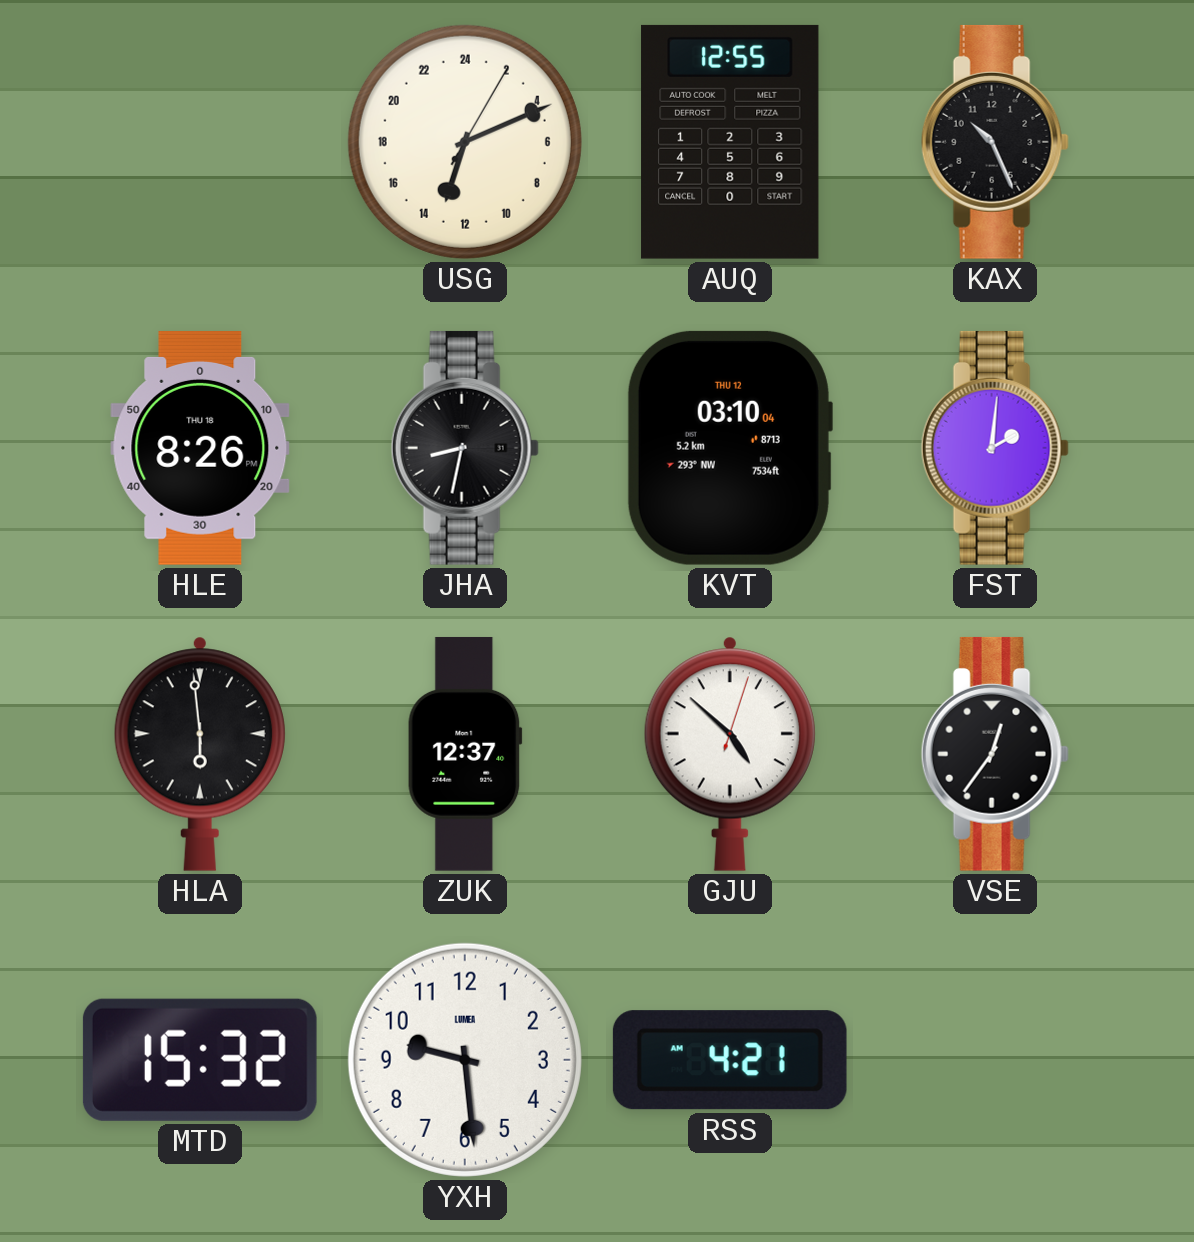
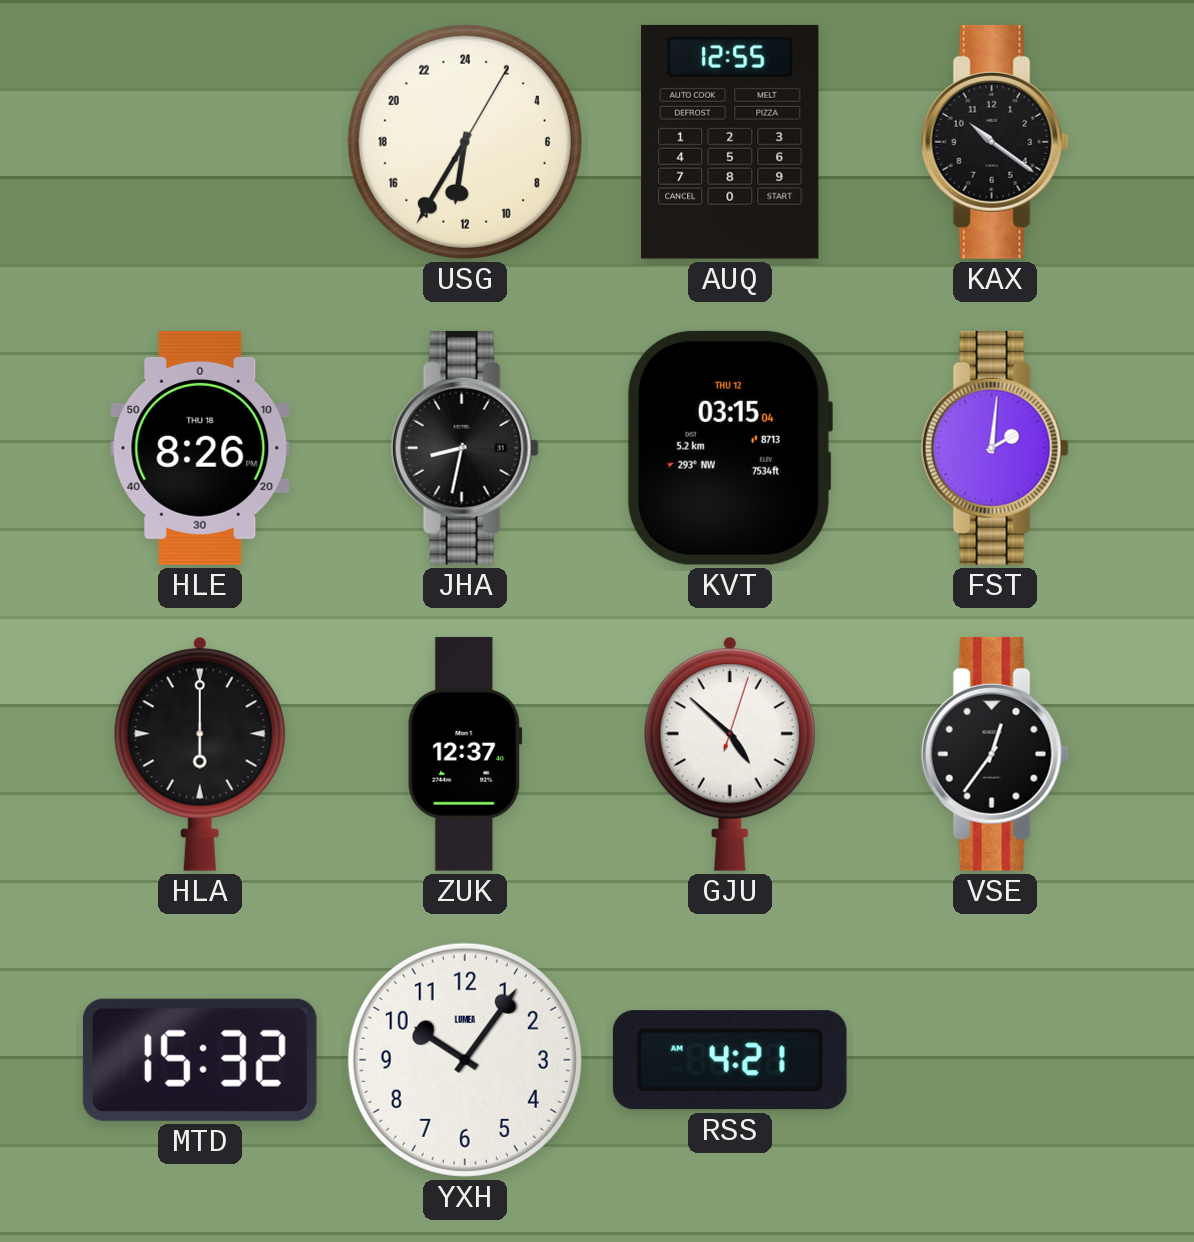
USG: 13:11 -> 12:35 (465, 142)
KAX: 10:26 -> 10:21 (995, 142)
KVT: 03:10 -> 03:15 (729, 448)
HLA: 5:59 -> 6:00 (200, 754)
YXH: 9:29 -> 10:06 (465, 1060)
